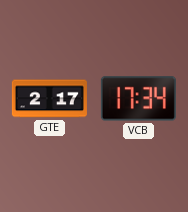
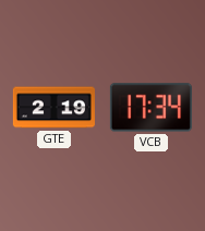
GTE: 2:17 -> 2:19 (53, 108)
